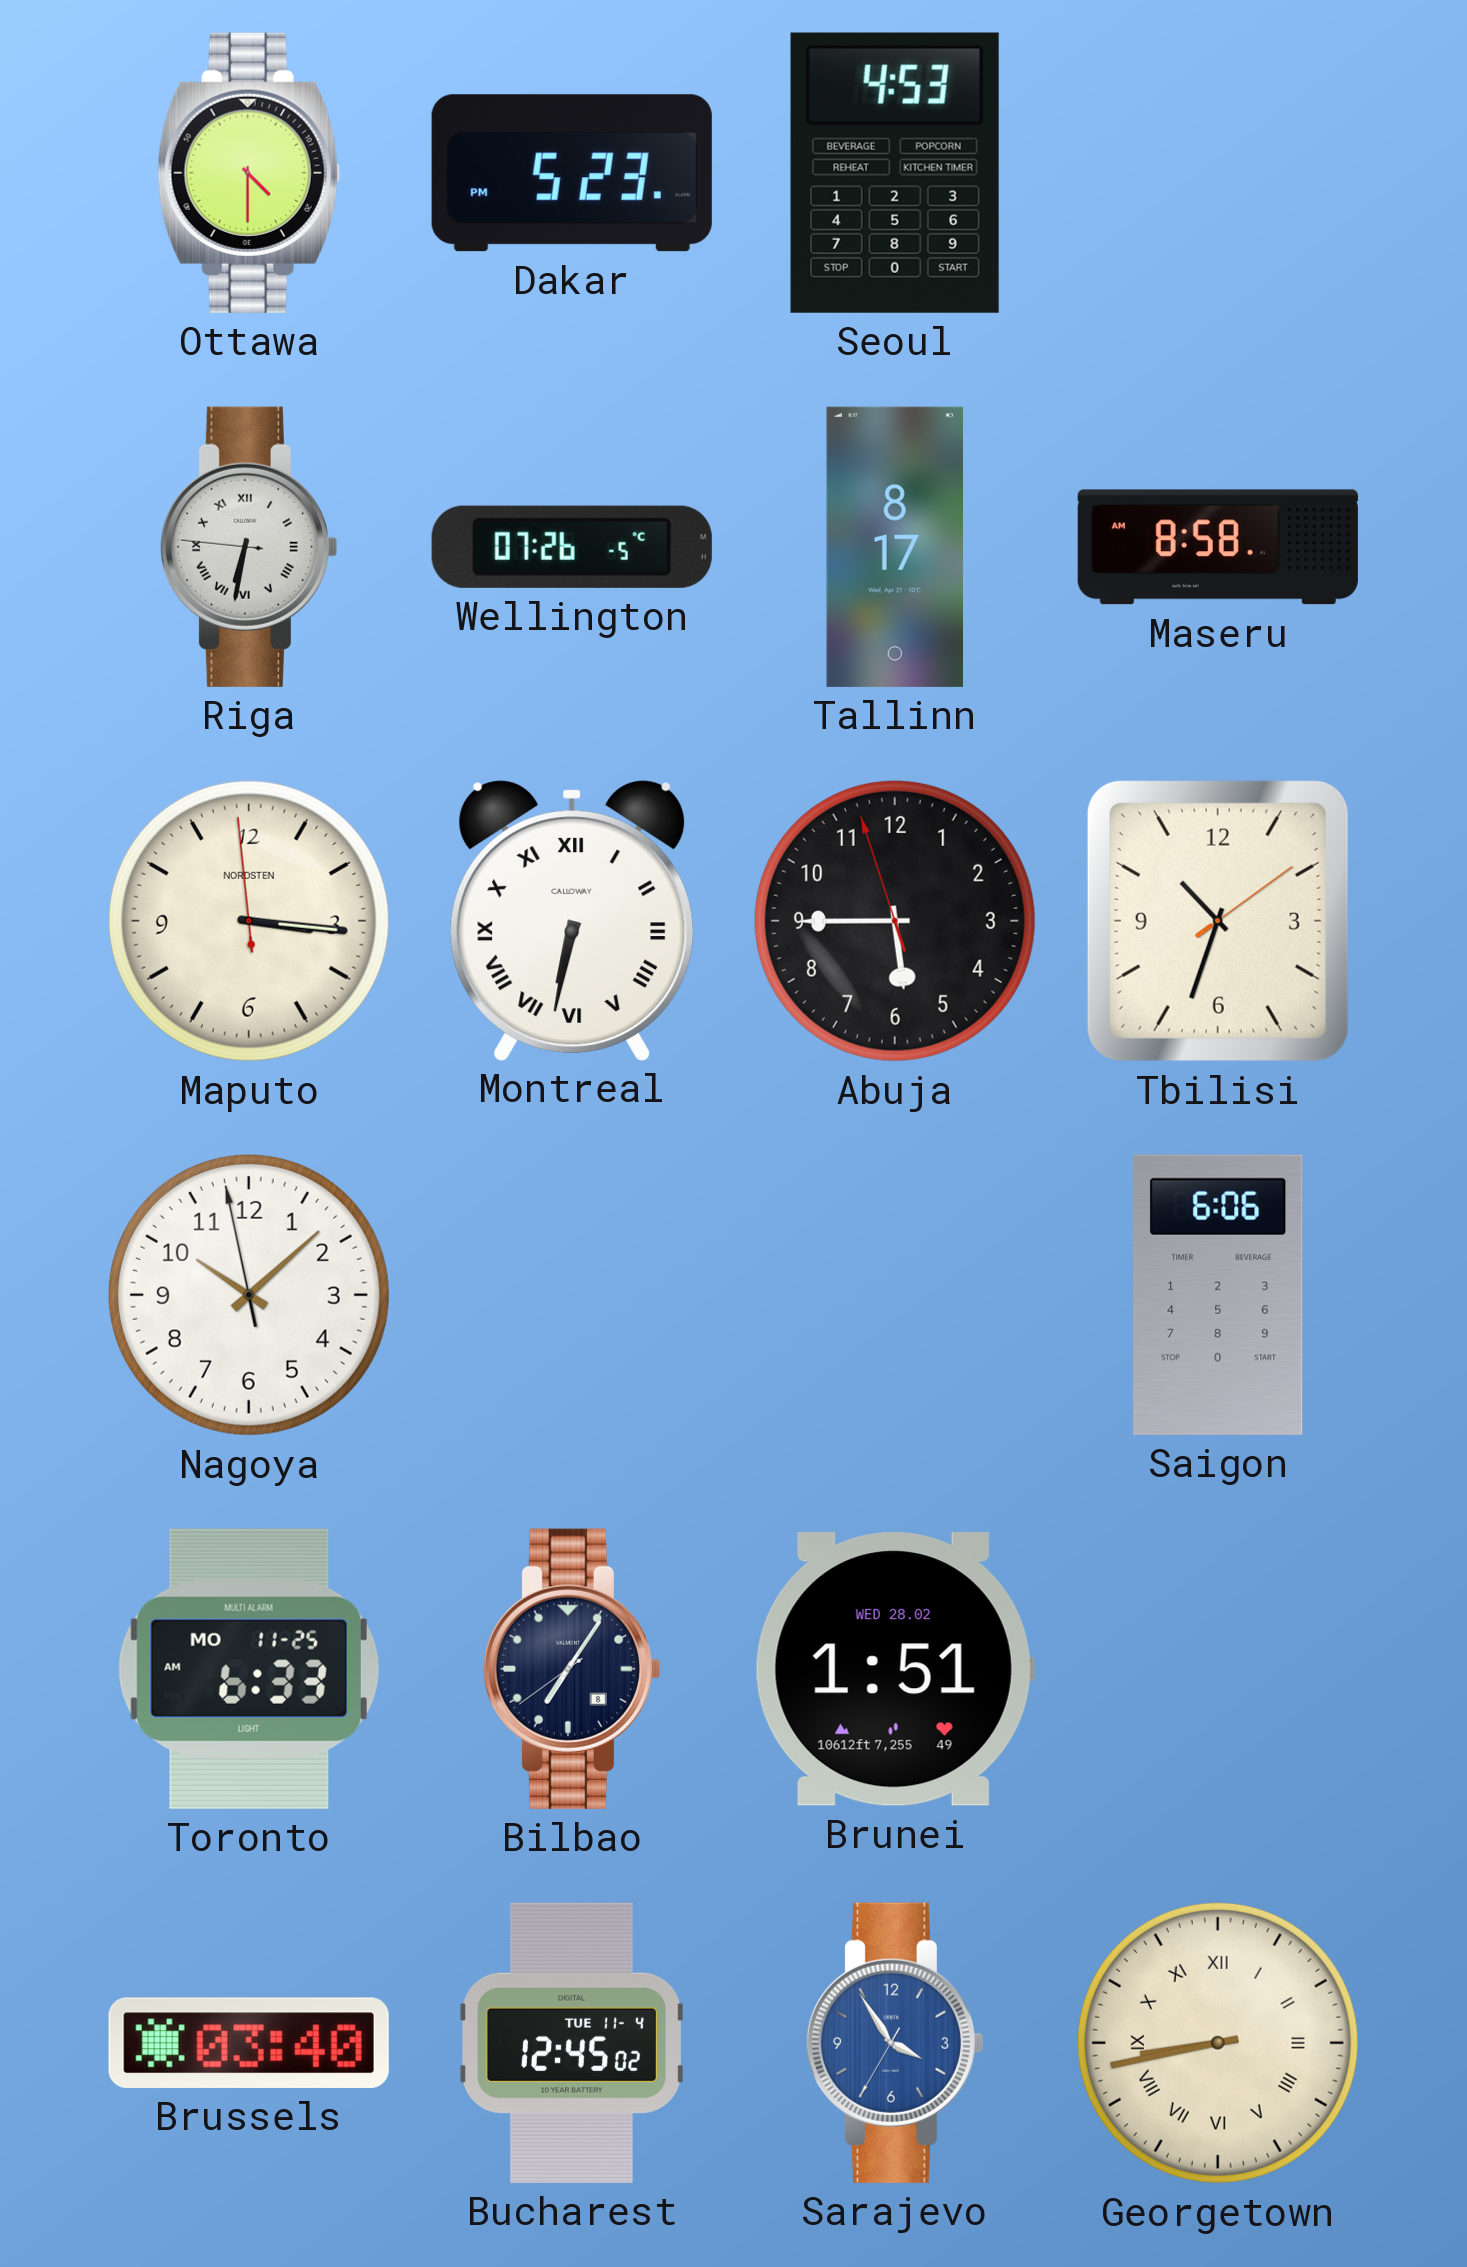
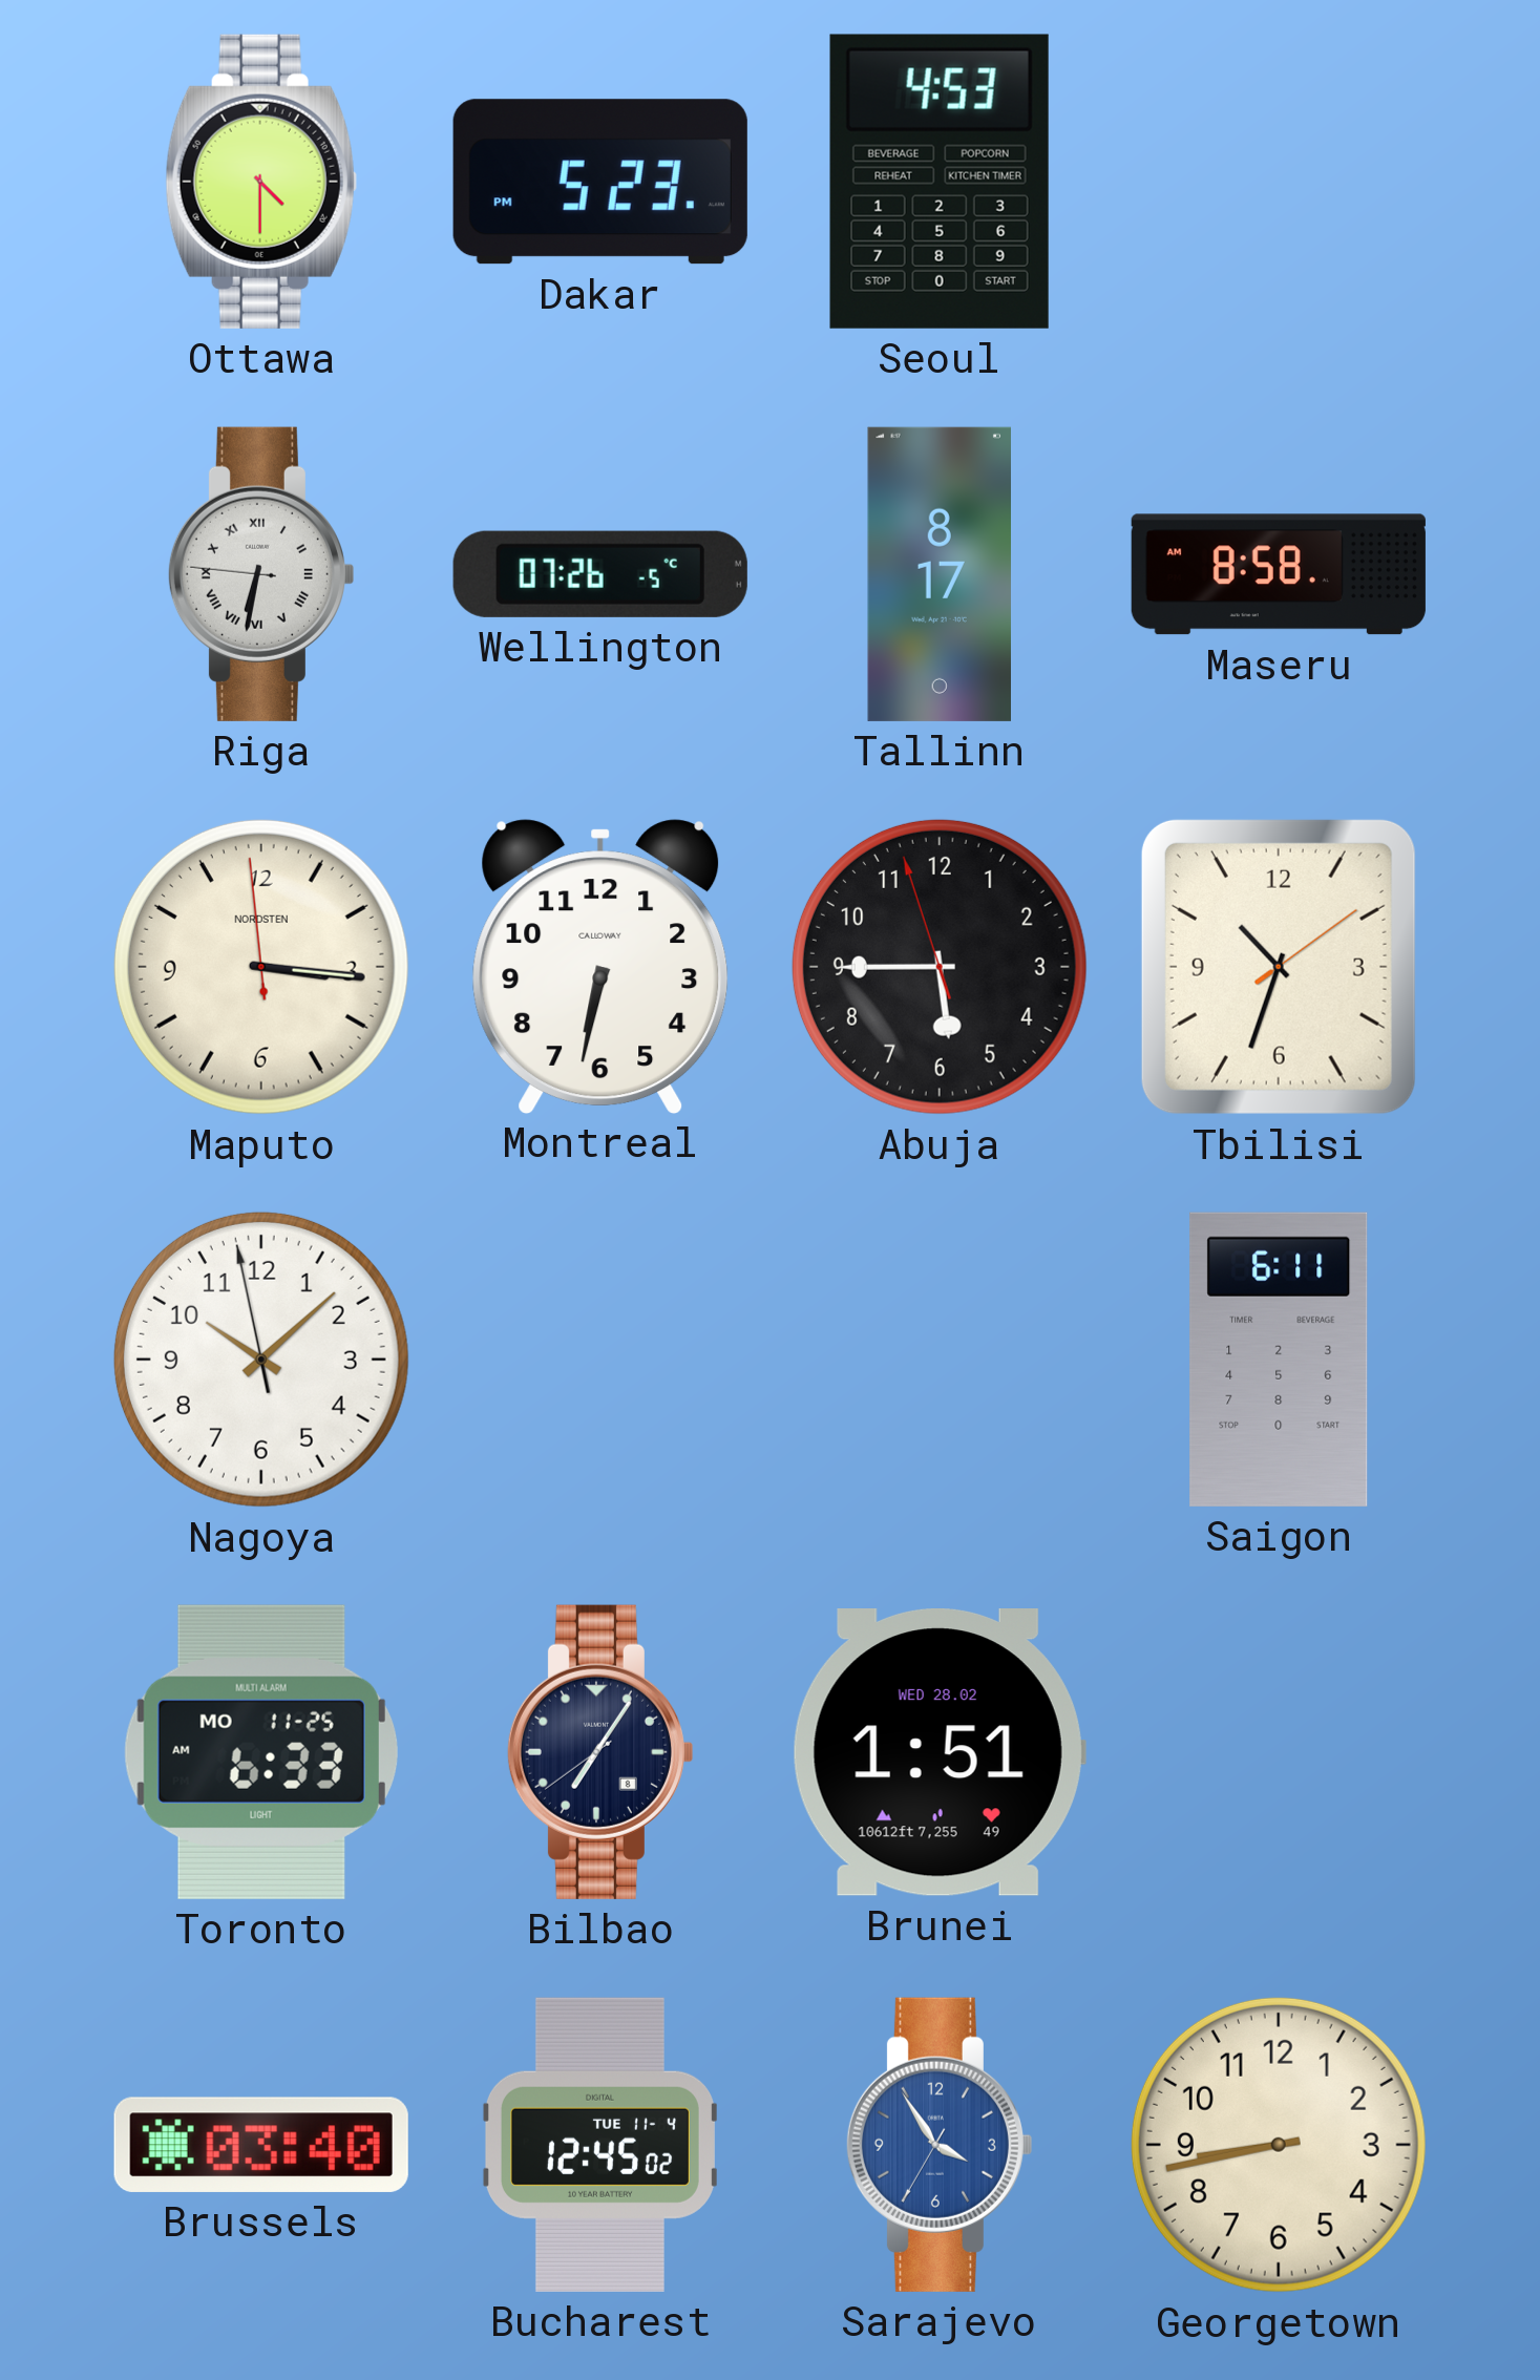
Montreal numerals: Roman -> Arabic (600, 966)
Saigon: 6:06 -> 6:11 (1279, 1360)
Georgetown numerals: Roman -> Arabic (1279, 2145)
